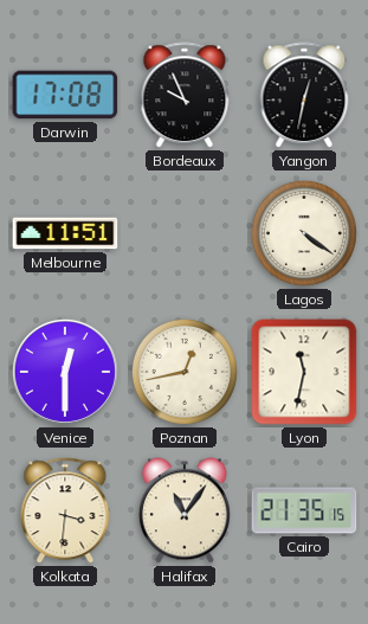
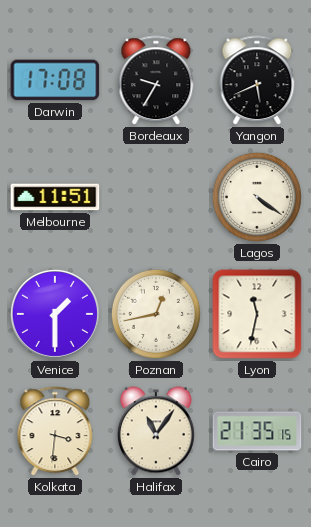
Bordeaux: 9:56 -> 9:35 (156, 81)
Yangon: 12:32 -> 5:41 (257, 81)
Venice: 12:30 -> 1:30 (55, 314)
